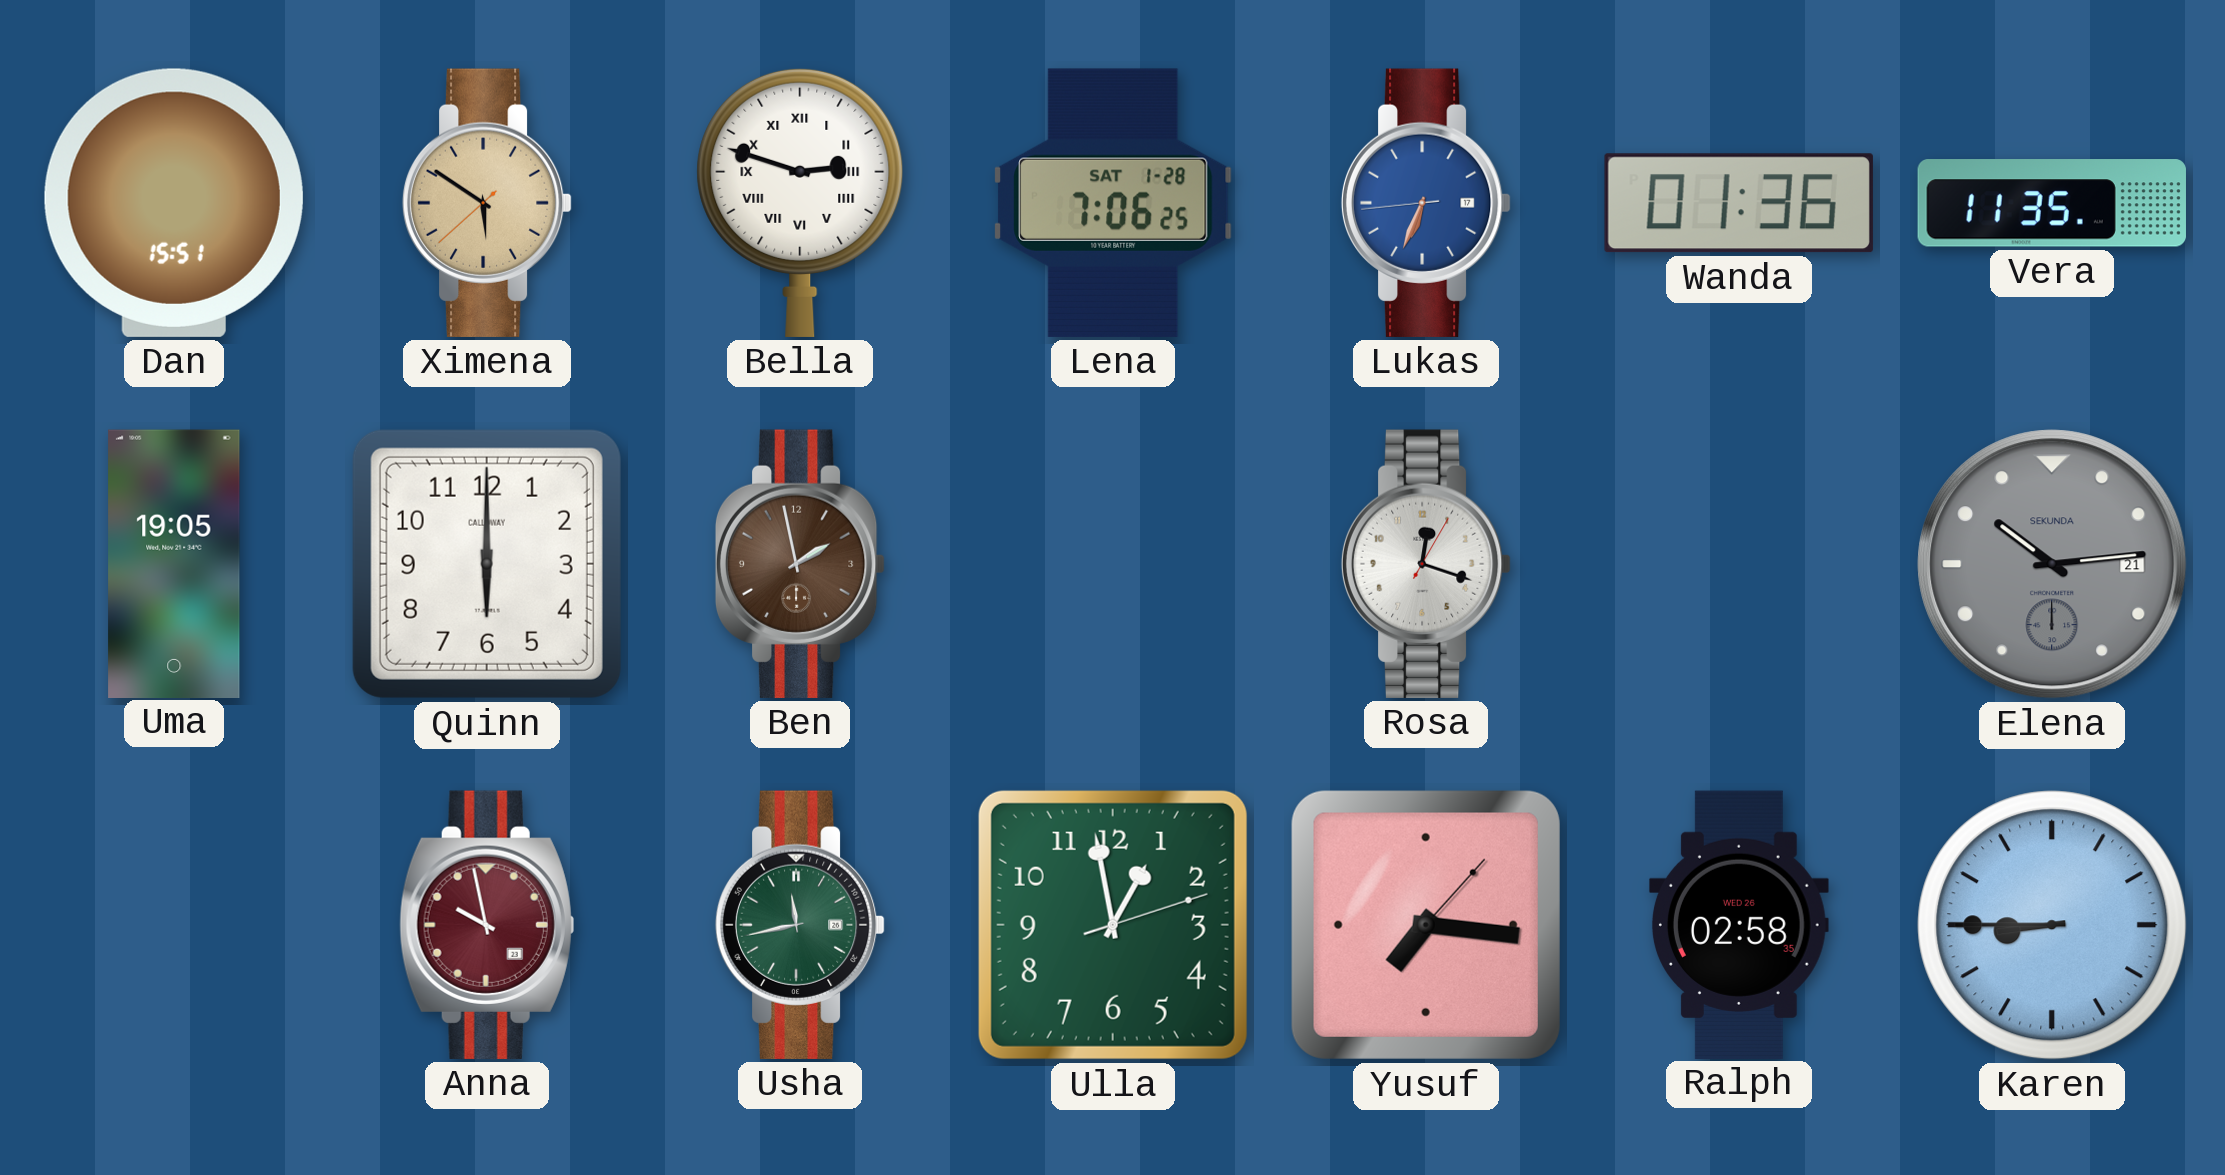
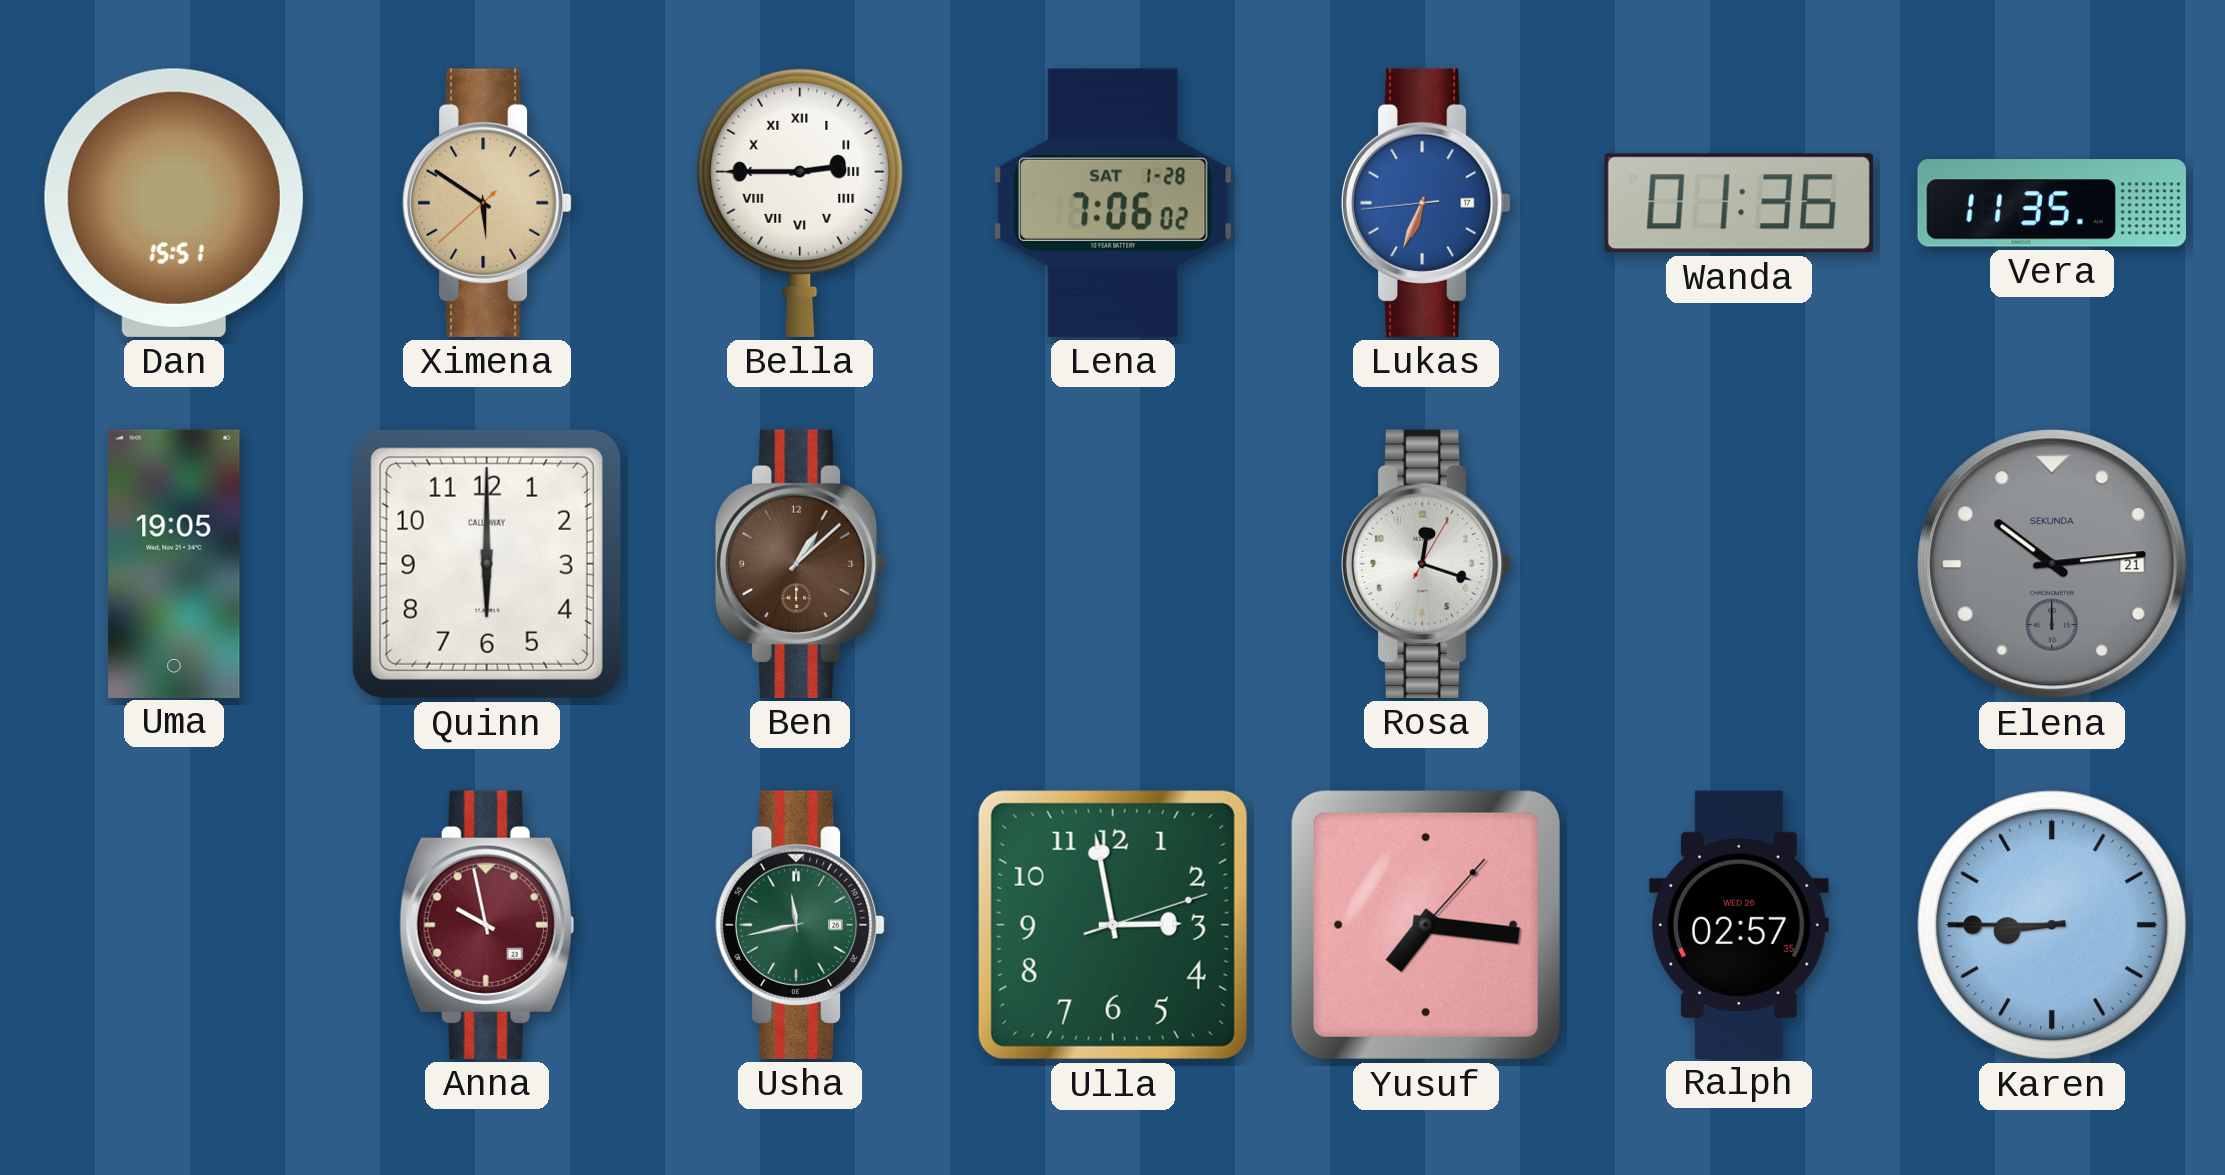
Bella: 2:48 -> 2:45 (800, 202)
Lena: 7:06:25 -> 7:06:02 (1113, 203)
Ben: 1:58 -> 1:08 (800, 564)
Ulla: 12:58 -> 2:58 (1113, 925)
Ralph: 02:58 -> 02:57 (1739, 924)
